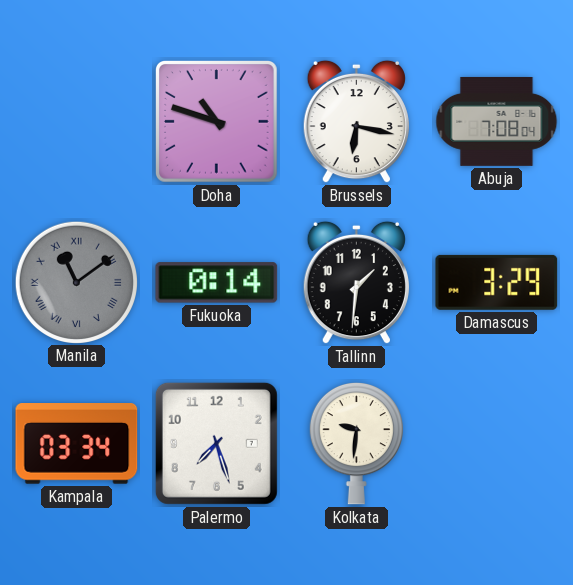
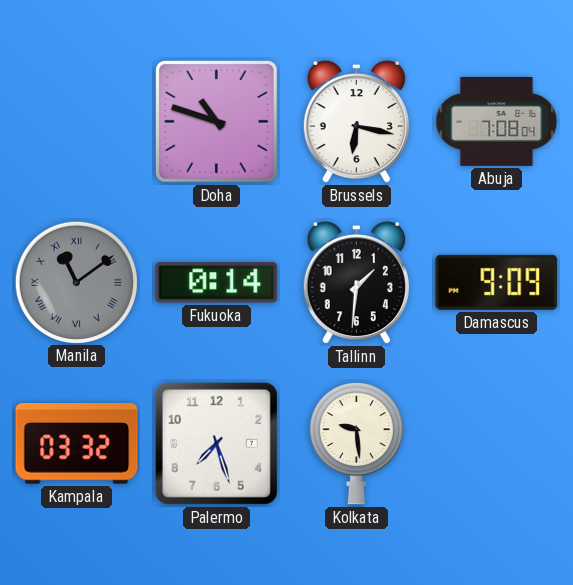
Damascus: 3:29 -> 9:09 (497, 282)
Kampala: 03:34 -> 03:32 (77, 444)
Kolkata: 9:31 -> 9:29 (356, 443)
